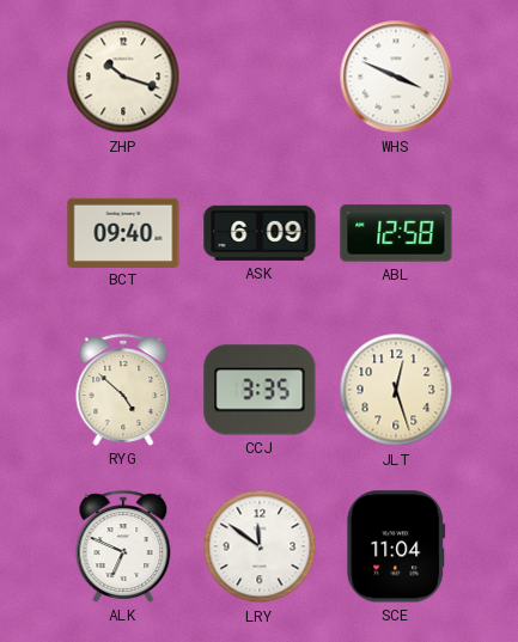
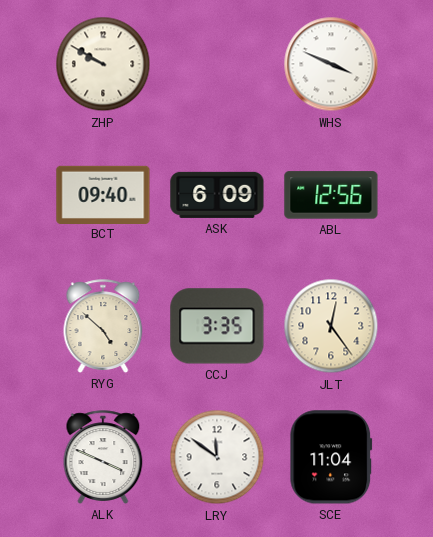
ZHP: 10:18 -> 9:50 (103, 64)
ABL: 12:58 -> 12:56 (331, 195)
JLT: 12:27 -> 12:24 (331, 326)
ALK: 6:49 -> 3:49 (103, 457)
